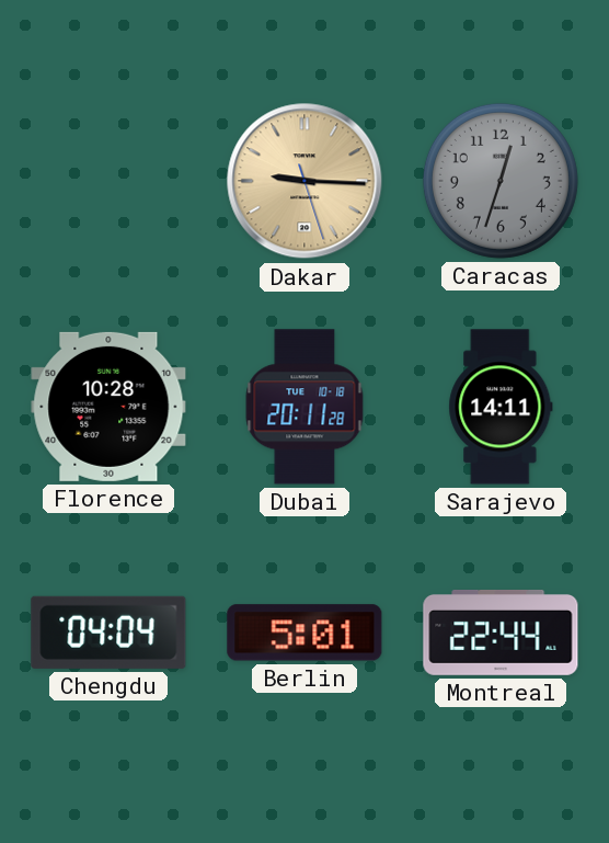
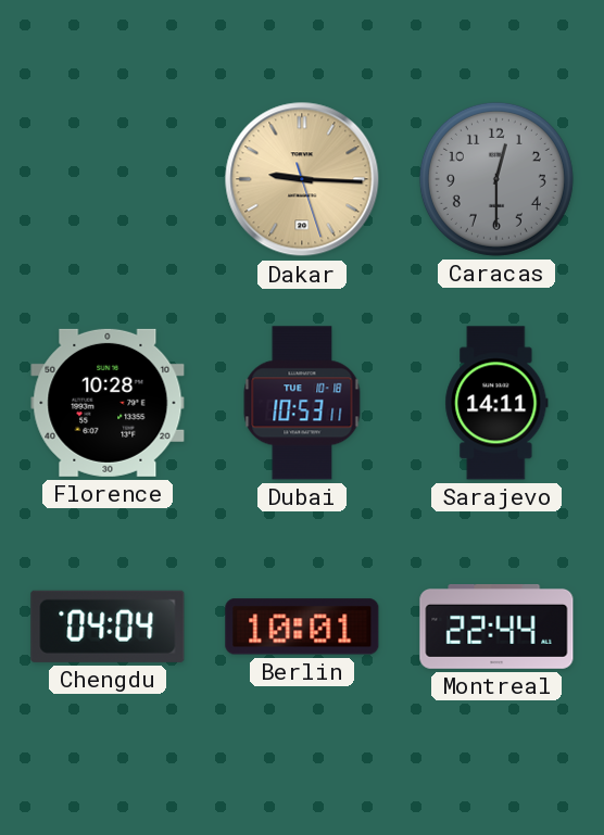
Caracas: 12:33 -> 12:30 (496, 179)
Dubai: 20:11 -> 10:53 (302, 403)
Berlin: 5:01 -> 10:01 (302, 627)
